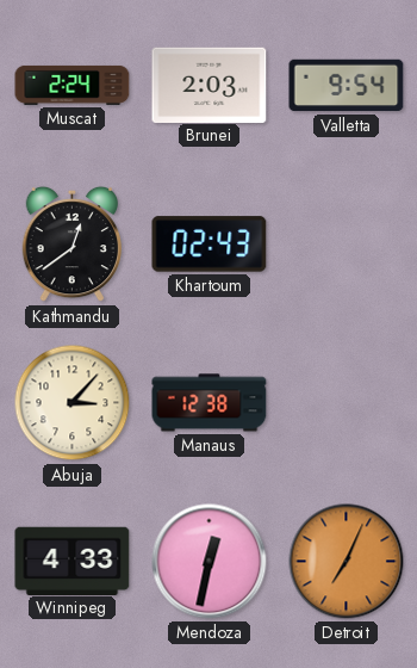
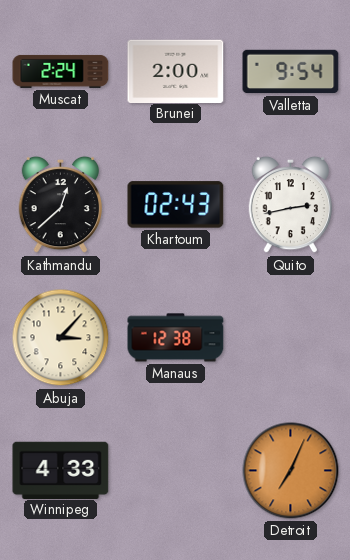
Brunei: 2:03 -> 2:00 (176, 71)
Kathmandu: 12:39 -> 12:38 (60, 205)
Quito: none -> 2:43 (290, 205)
Mendoza: 12:32 -> none (210, 562)
